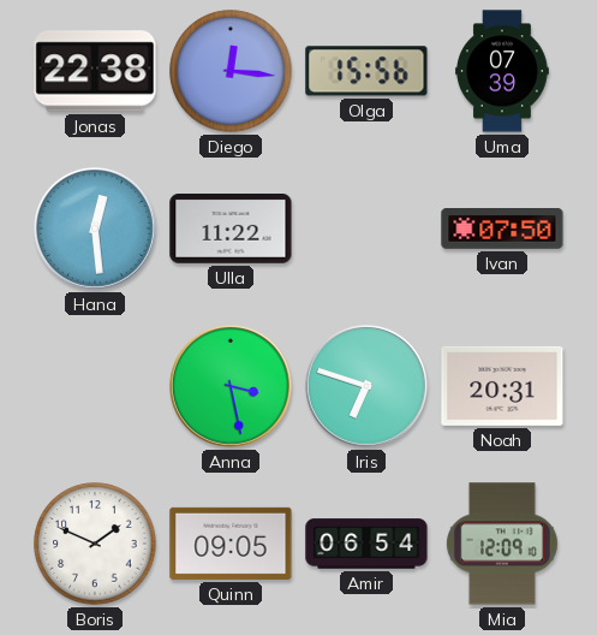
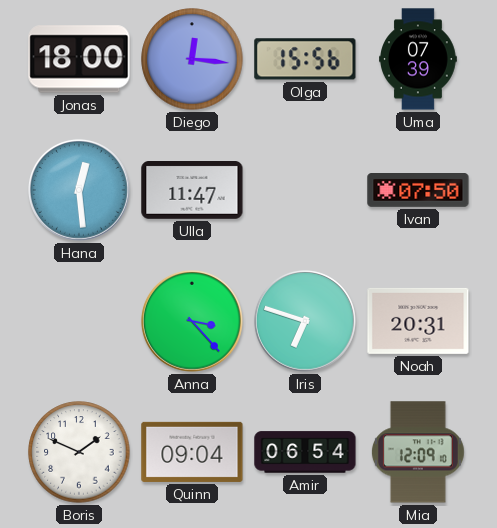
Jonas: 22:38 -> 18:00 (79, 59)
Ulla: 11:22 -> 11:47 (192, 191)
Anna: 3:28 -> 3:23 (192, 321)
Quinn: 09:05 -> 09:04 (192, 452)
